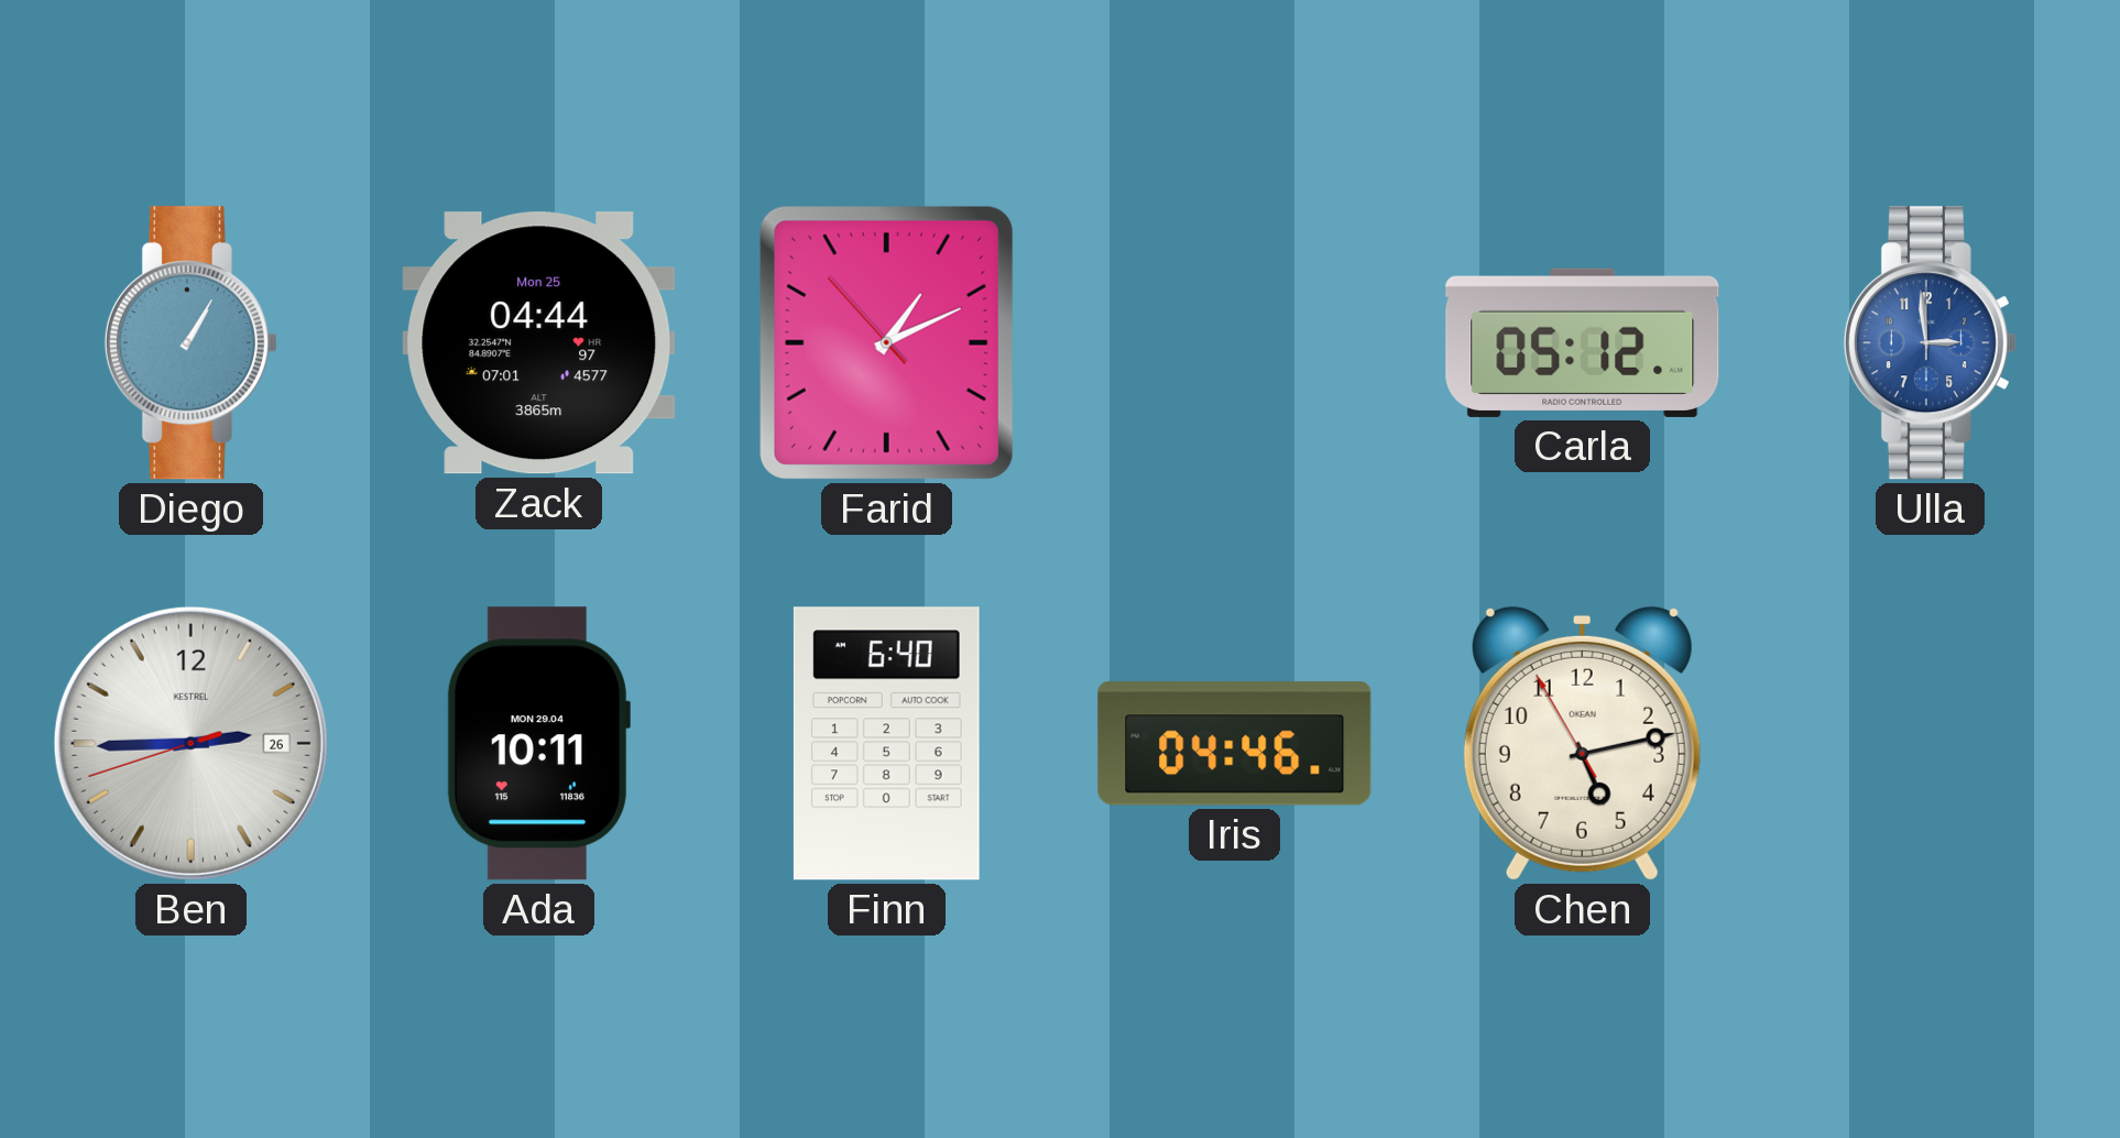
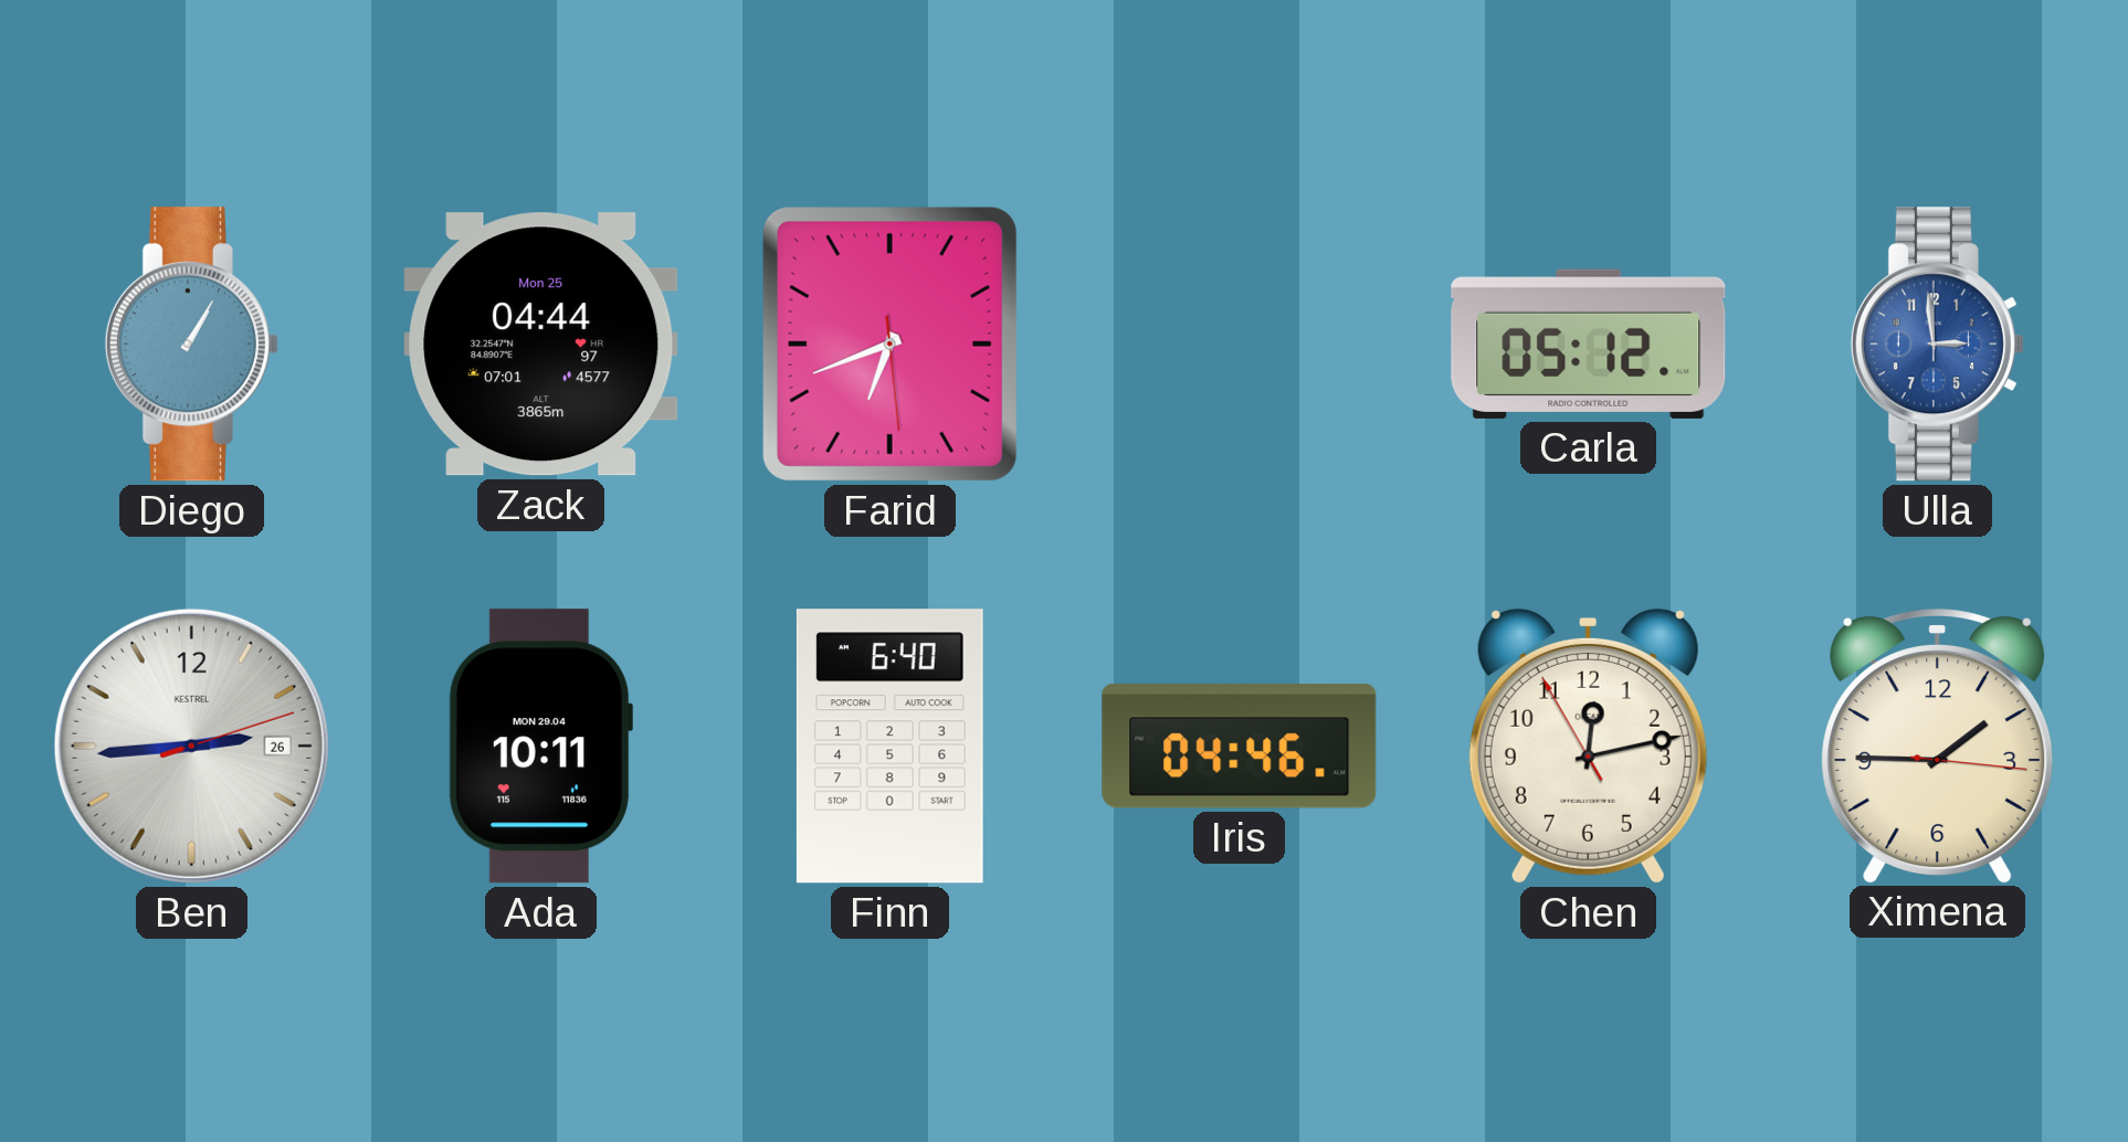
Farid: 1:10 -> 6:41 (889, 343)
Ben: 2:44:42 -> 2:44:12 (191, 746)
Chen: 5:12 -> 12:12 (1588, 746)
Ximena: none -> 1:45 (1938, 746)
